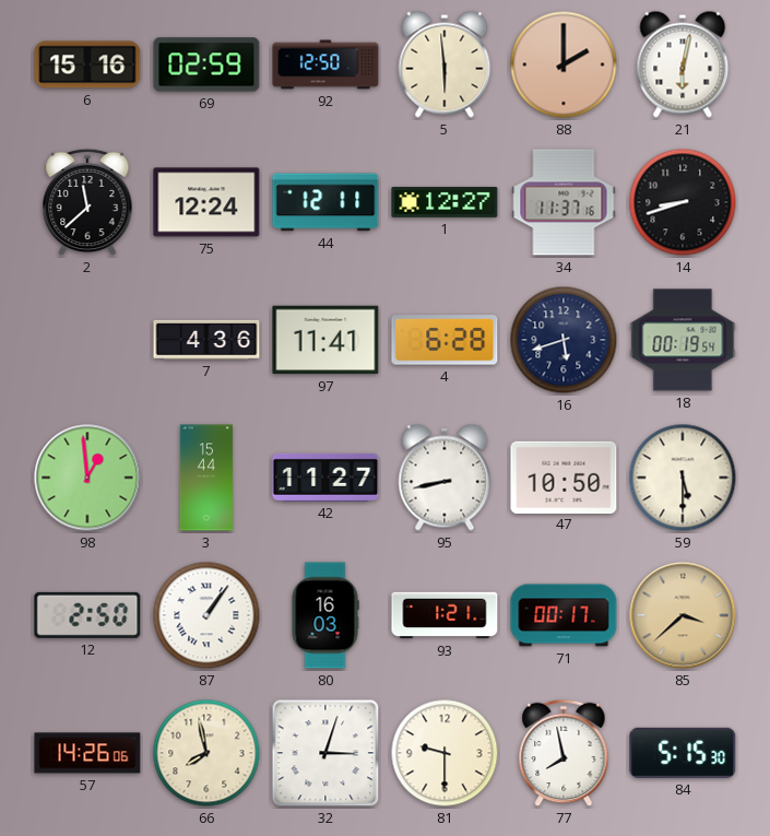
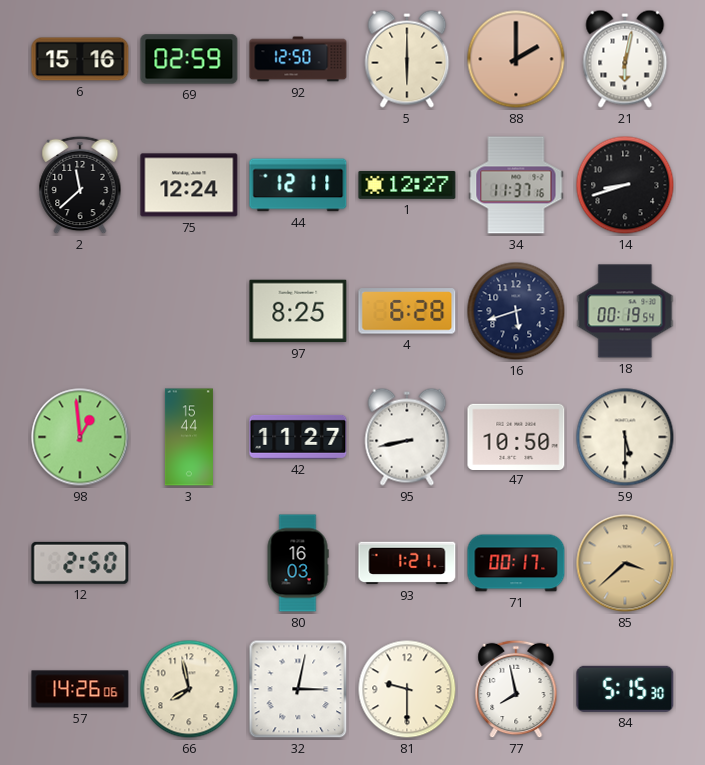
5: 5:59 -> 6:00 (407, 59)
7: 4:36 -> none (206, 340)
97: 11:41 -> 8:25 (298, 311)
87: 1:06 -> none (206, 615)
32: 3:03 -> 3:02 (298, 689)
